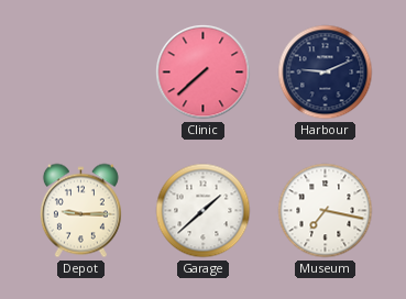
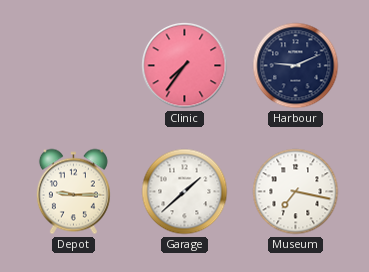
Clinic: 7:38 -> 7:36 (185, 66)
